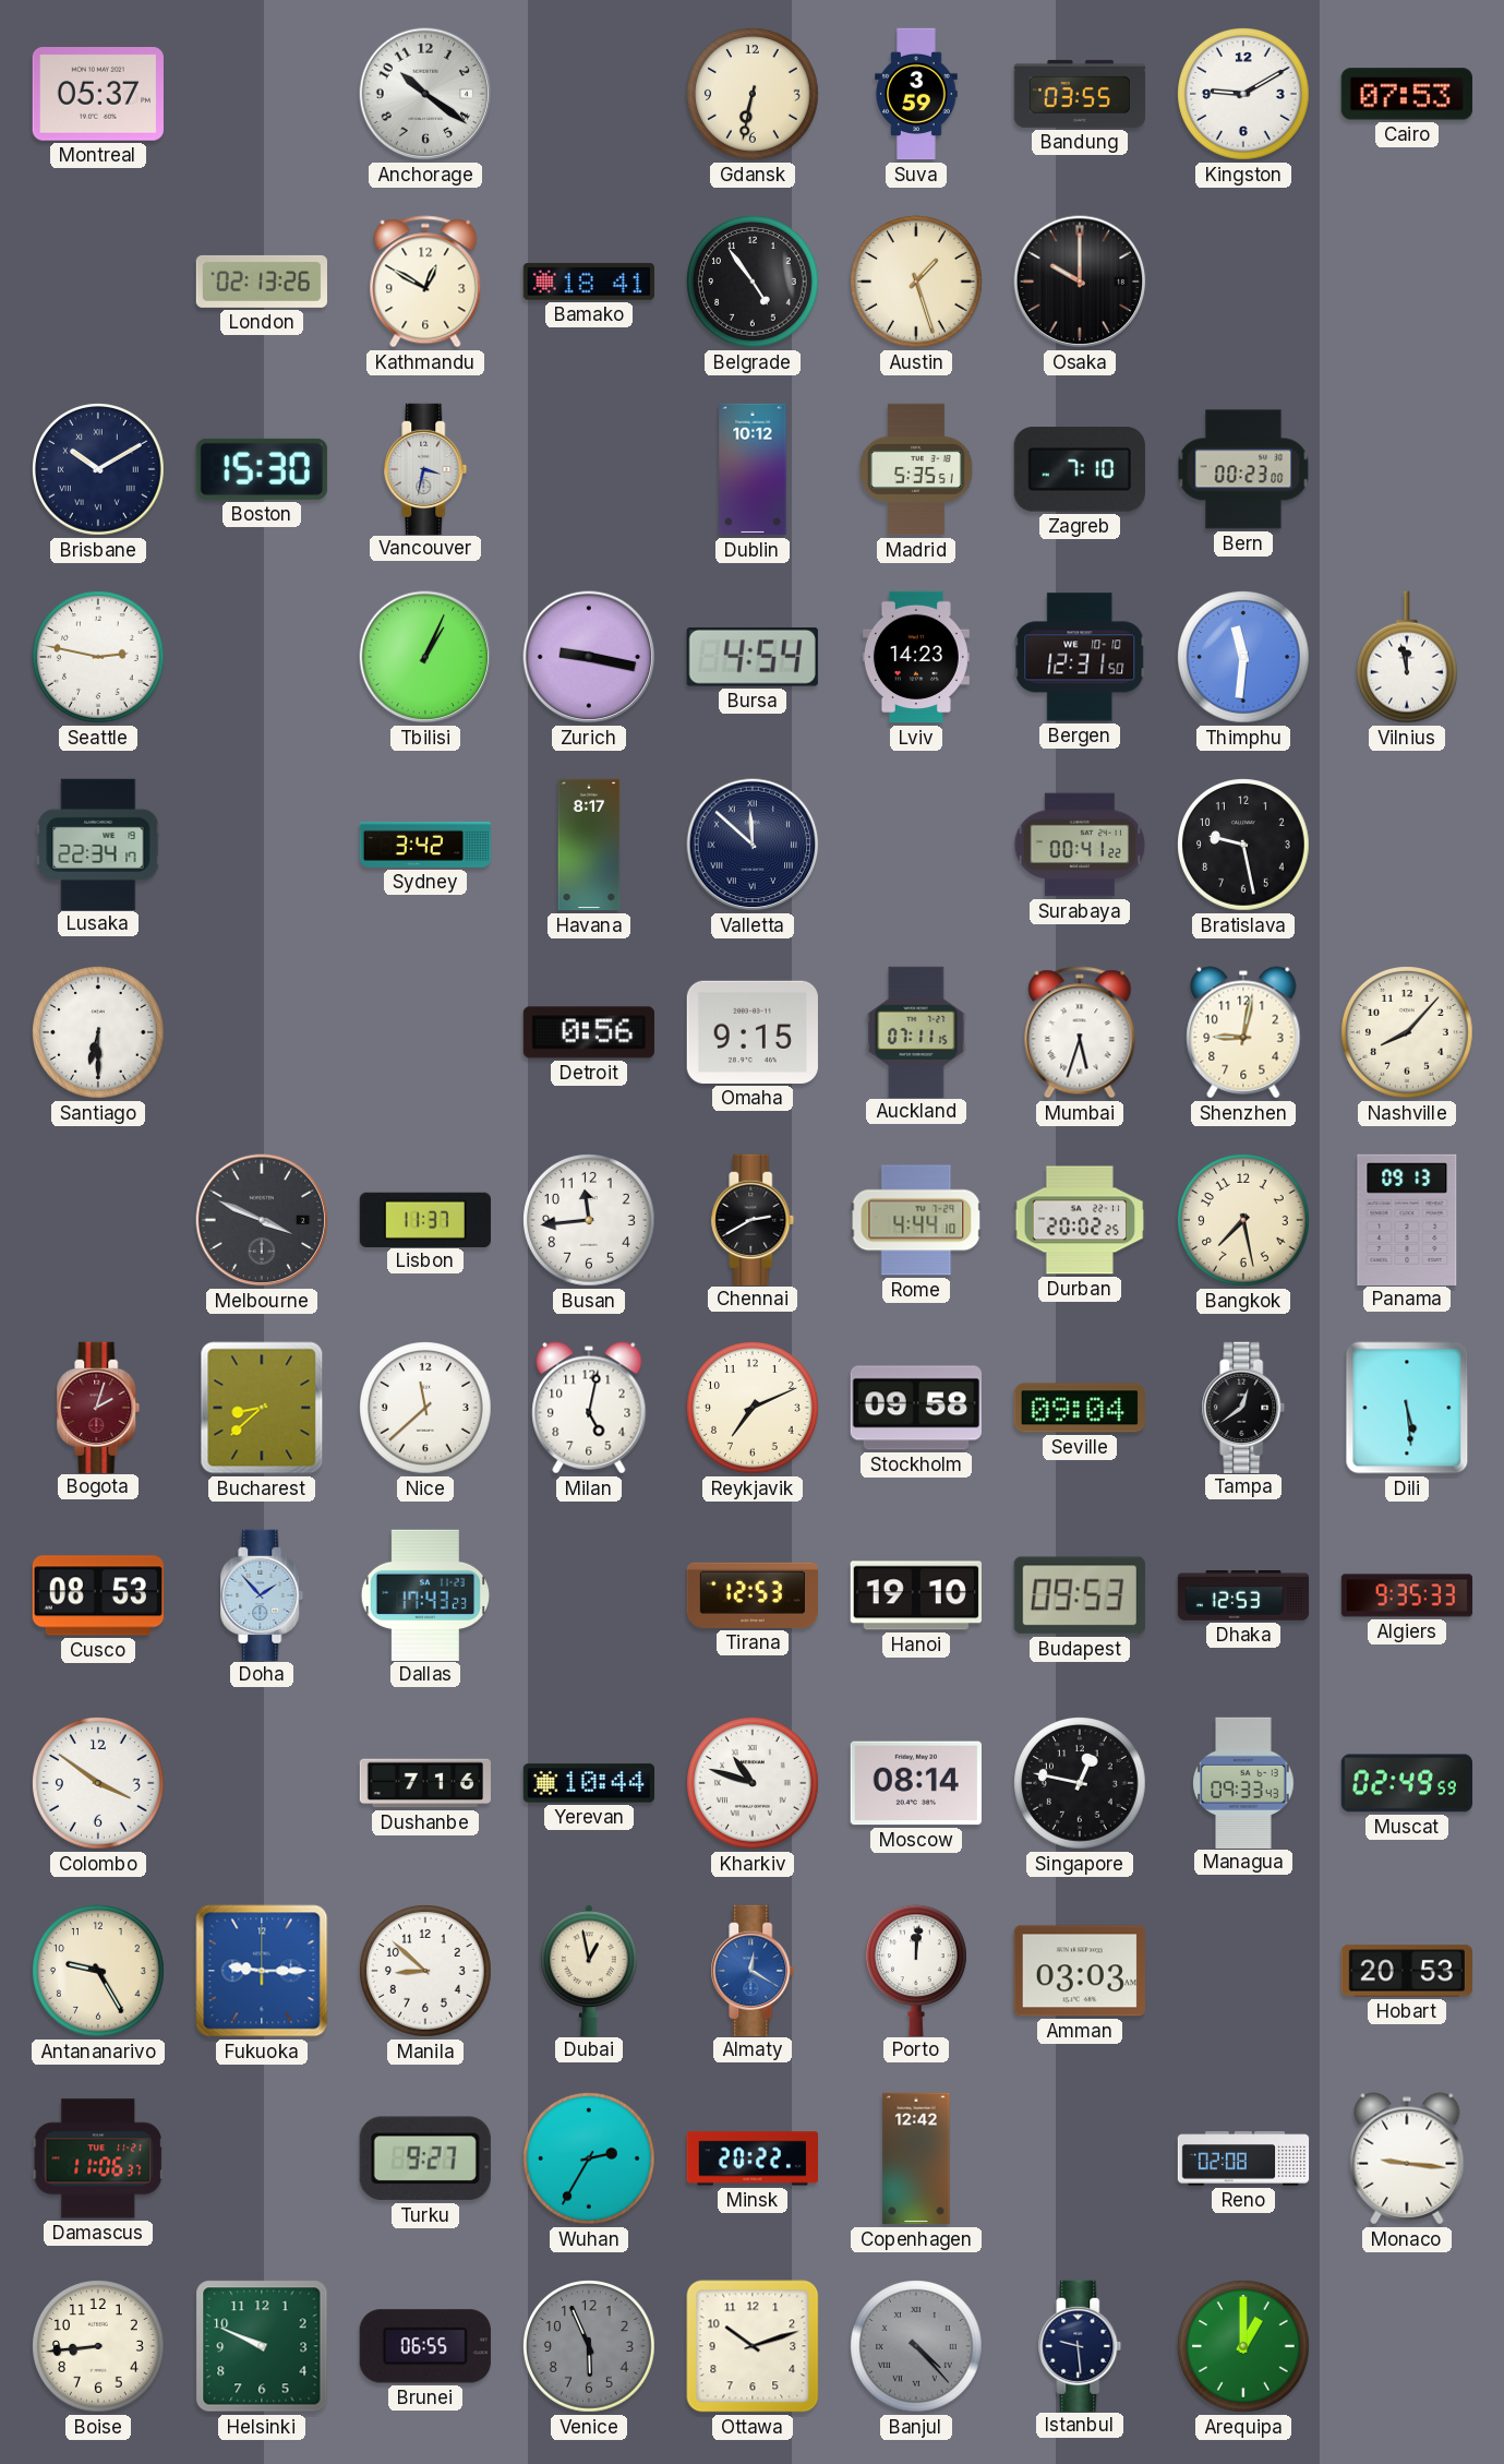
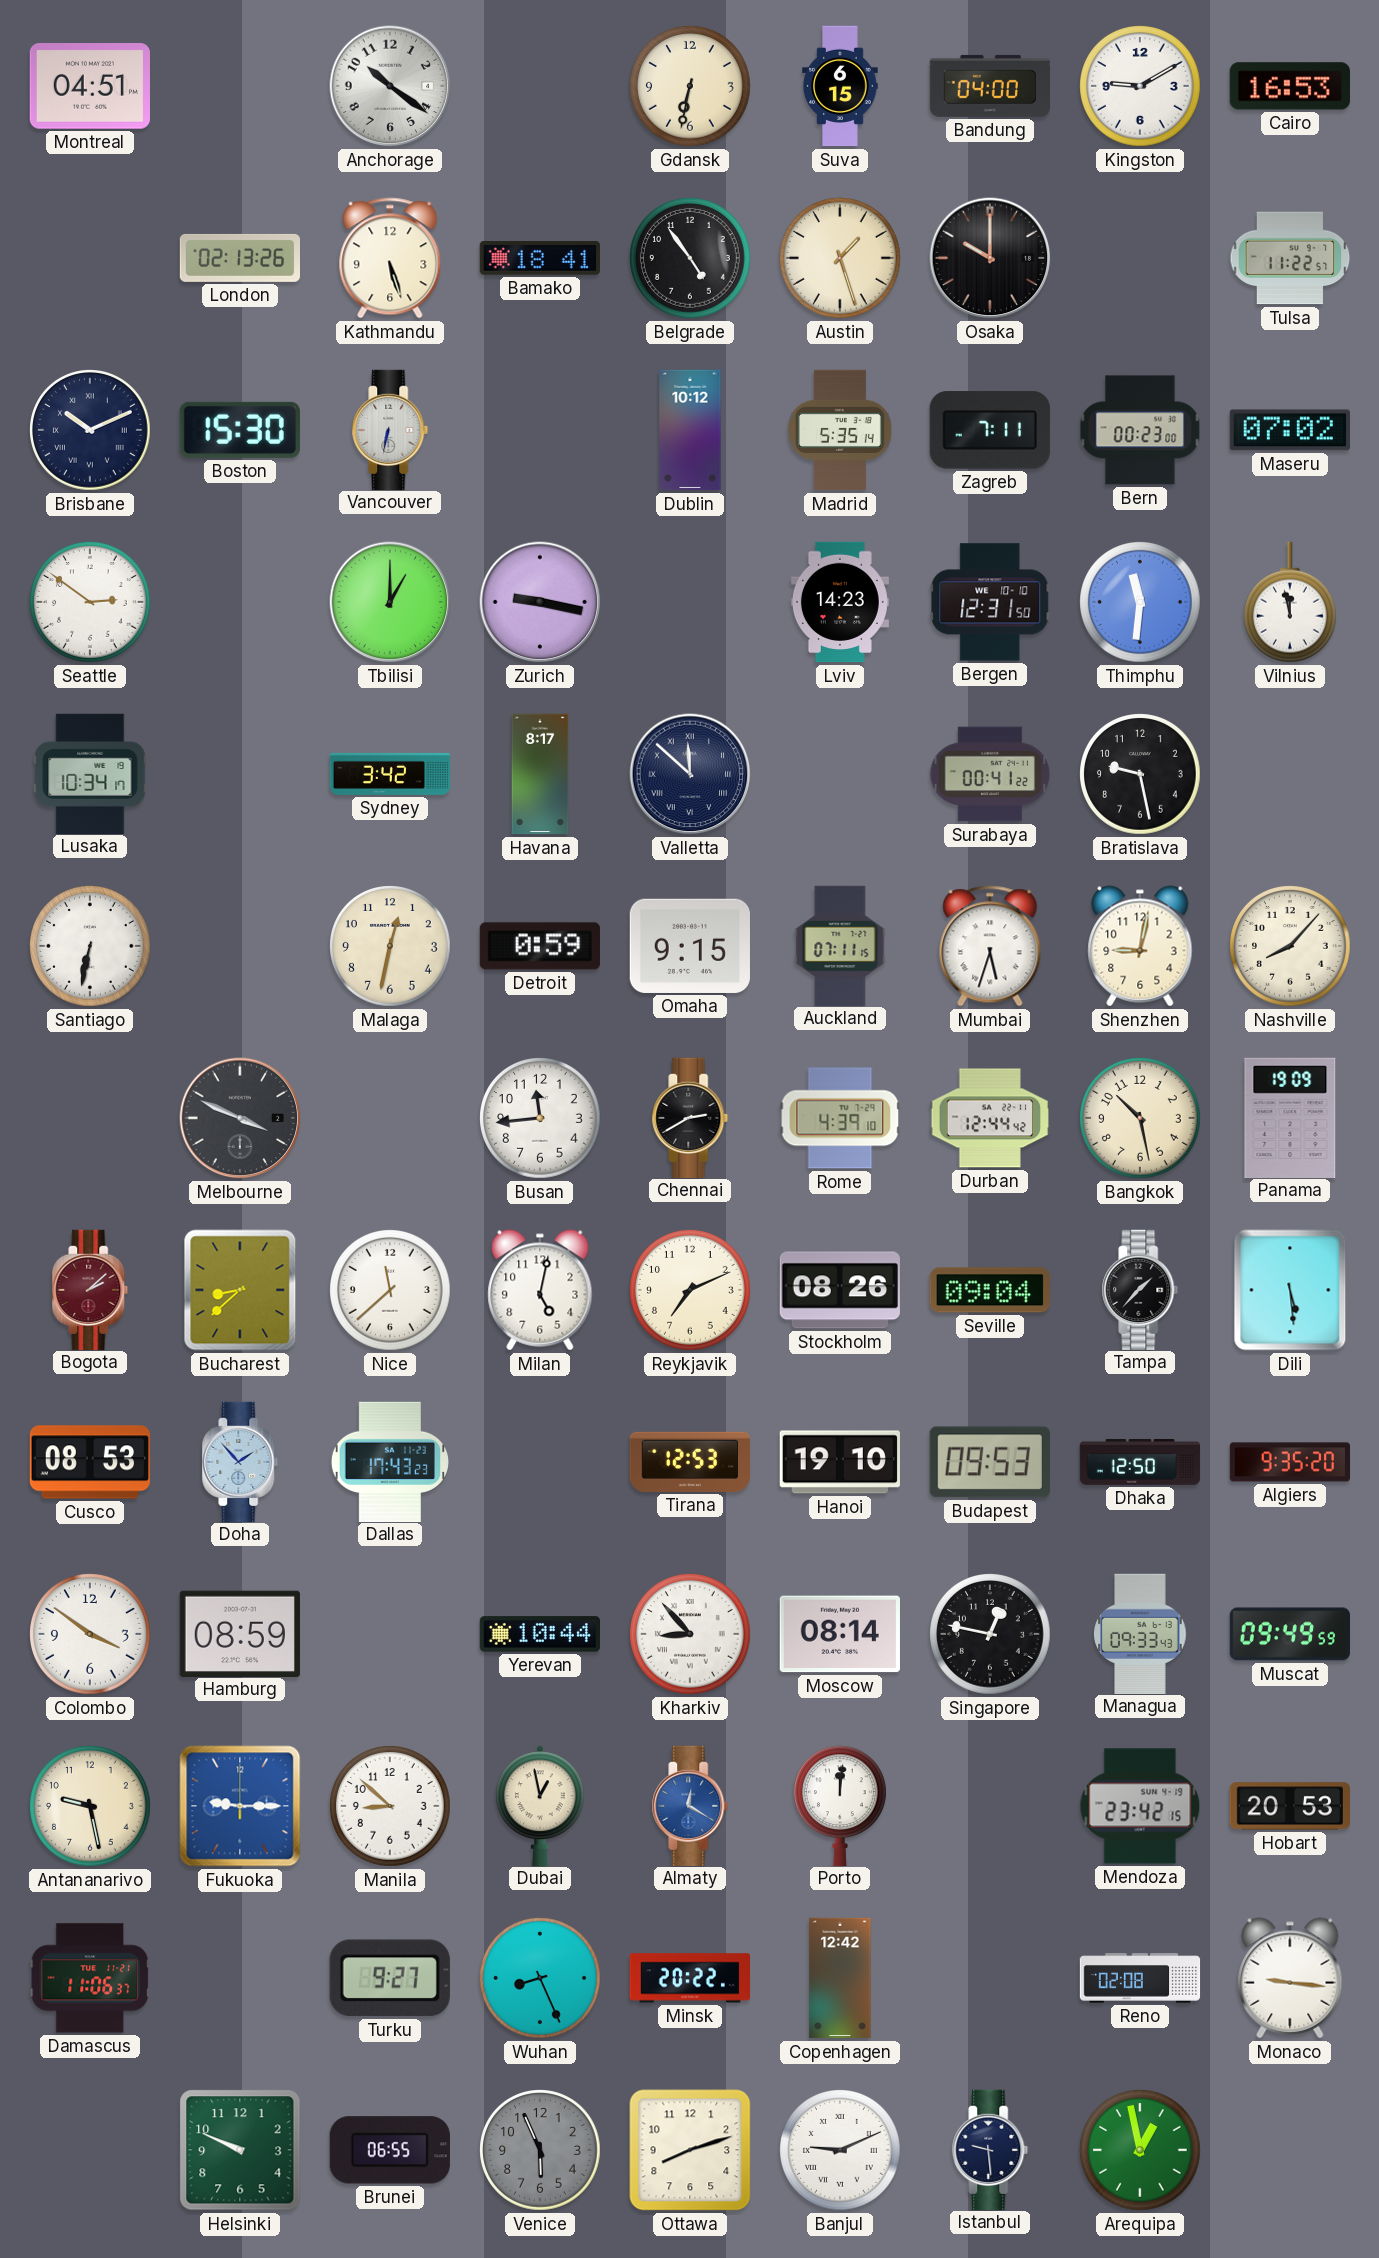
Montreal: 05:37 -> 04:51 (90, 87)
Suva: 3:59 -> 6:15 (840, 86)
Bandung: 03:55 -> 04:00 (989, 86)
Cairo: 07:53 -> 16:53 (1290, 86)
Kathmandu: 12:50 -> 5:27 (390, 258)
Tulsa: none -> 11:22 (1290, 258)
Brisbane: 10:10 -> 10:11 (91, 431)
Vancouver: 3:32 -> 6:32 (390, 429)
Madrid: 5:35:51 -> 5:35:14 (841, 430)
Zagreb: 7:10 -> 7:11 (990, 430)
Maseru: none -> 07:02 (1290, 430)
Seattle: 2:47 -> 2:51 (91, 603)
Tbilisi: 1:04 -> 1:00 (390, 602)
Bursa: 4:54 -> none (753, 658)
Lusaka: 22:34 -> 10:34 (90, 773)
Santiago: 6:30 -> 6:32 (91, 947)
Malaga: none -> 12:32 (391, 947)
Detroit: 0:56 -> 0:59 (540, 946)
Lisbon: 11:37 -> none (425, 1219)
Rome: 4:44 -> 4:39 (840, 1118)
Durban: 20:02 -> 12:44 (990, 1118)
Bangkok: 7:28 -> 10:28 (1141, 1119)
Panama: 09:13 -> 19:09 (1290, 1117)
Bogota: 2:03 -> 2:08 (90, 1289)
Stockholm: 09:58 -> 08:26 (840, 1290)
Tampa: 12:39 -> 1:37 (1140, 1289)
Dhaka: 12:53 -> 12:50 (1140, 1462)
Algiers: 9:35:33 -> 9:35:20 (1290, 1462)
Hamburg: none -> 08:59 (240, 1633)
Dushanbe: 7:16 -> none (425, 1783)
Kharkiv: 10:48 -> 8:53 (691, 1635)
Muscat: 02:49 -> 09:49 (1289, 1634)
Antananarivo: 9:25 -> 9:28 (91, 1807)
Amman: 03:03 -> none (1080, 1971)
Mendoza: none -> 23:42 (1140, 1806)
Wuhan: 2:35 -> 8:26 (541, 1979)
Boise: 8:44 -> none (99, 2347)
Ottawa: 10:12 -> 8:12 (690, 2150)
Banjul: 4:23 -> 9:11 (841, 2151)
Banjul dial: grey -> white (841, 2151)
Arequipa: 1:00 -> 12:58 (1141, 2151)
